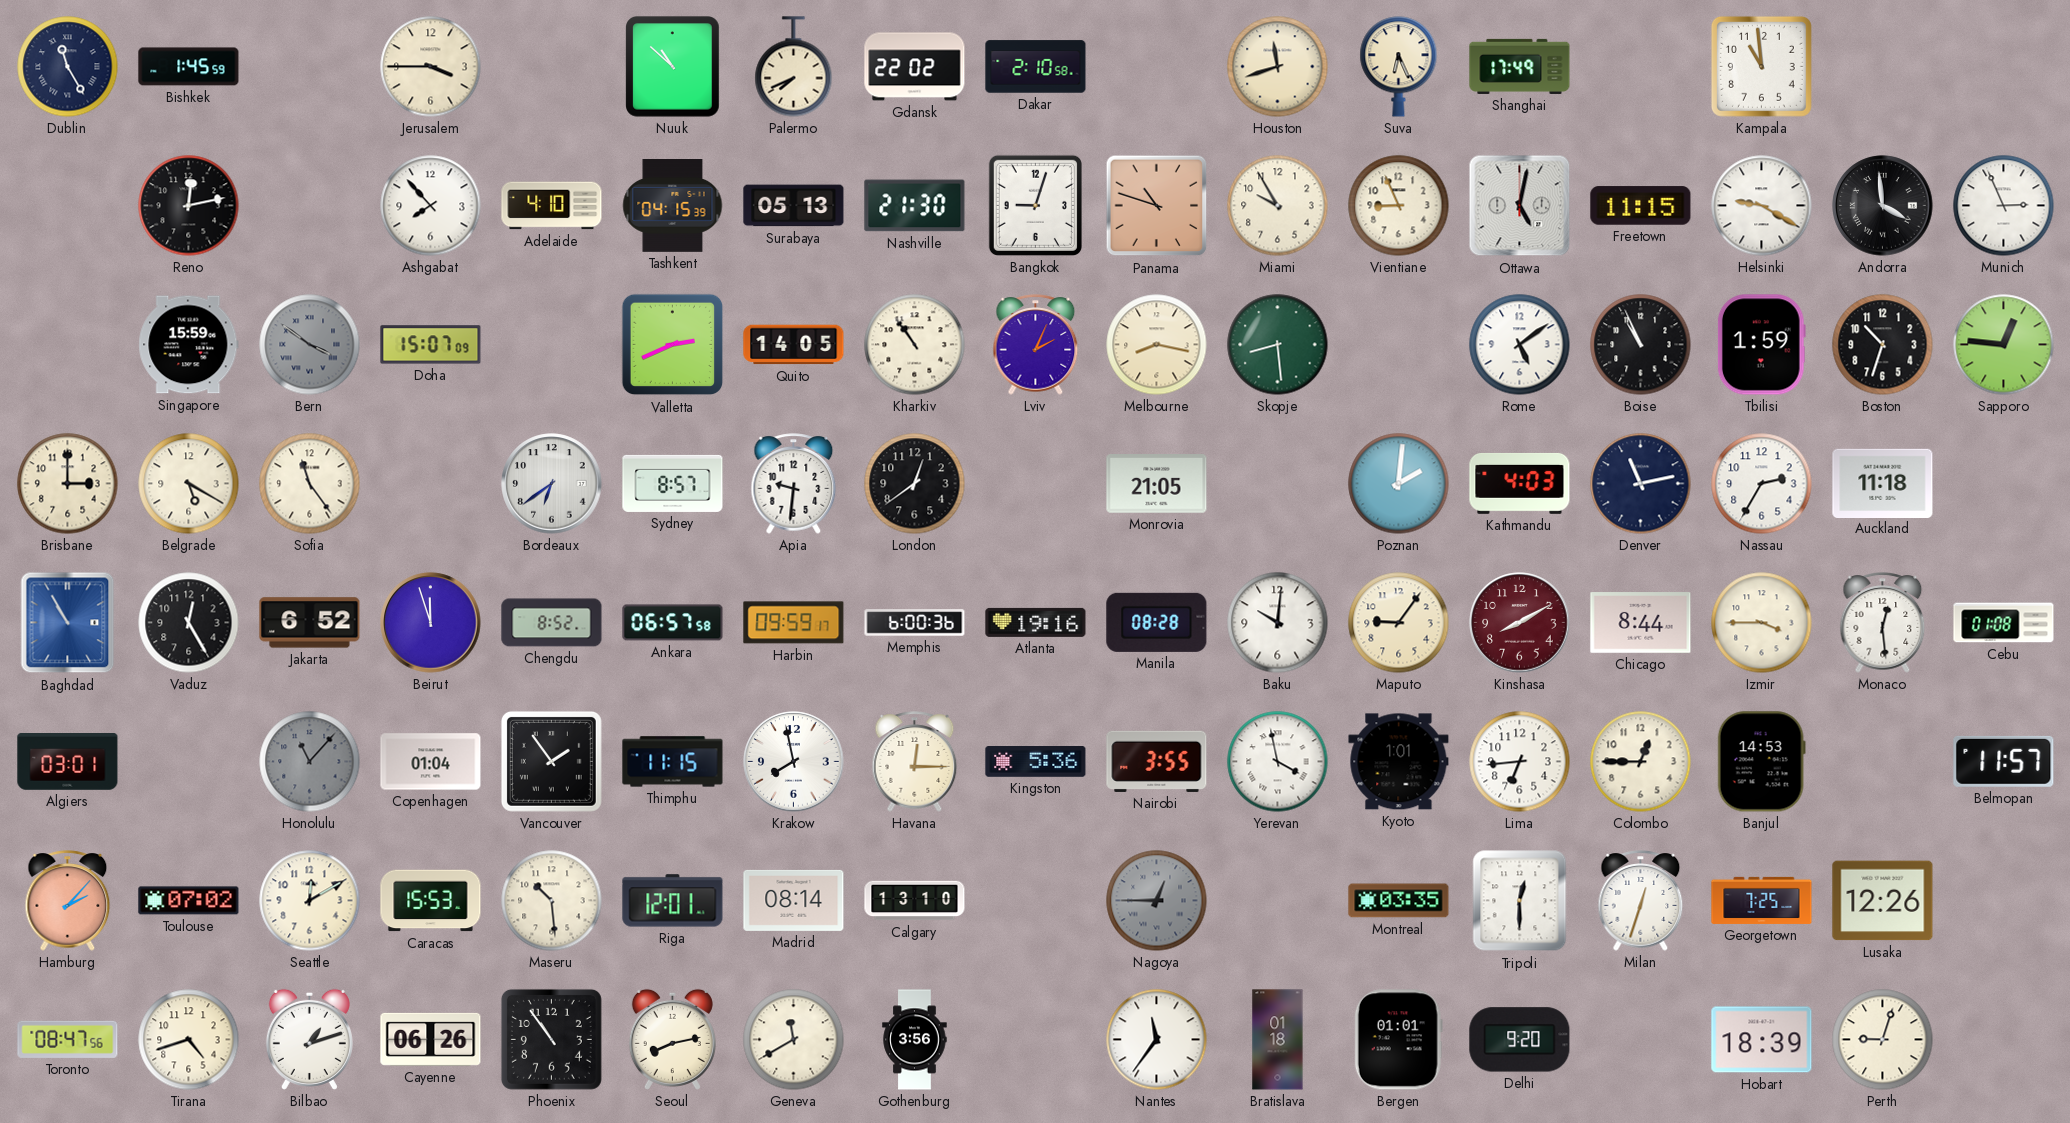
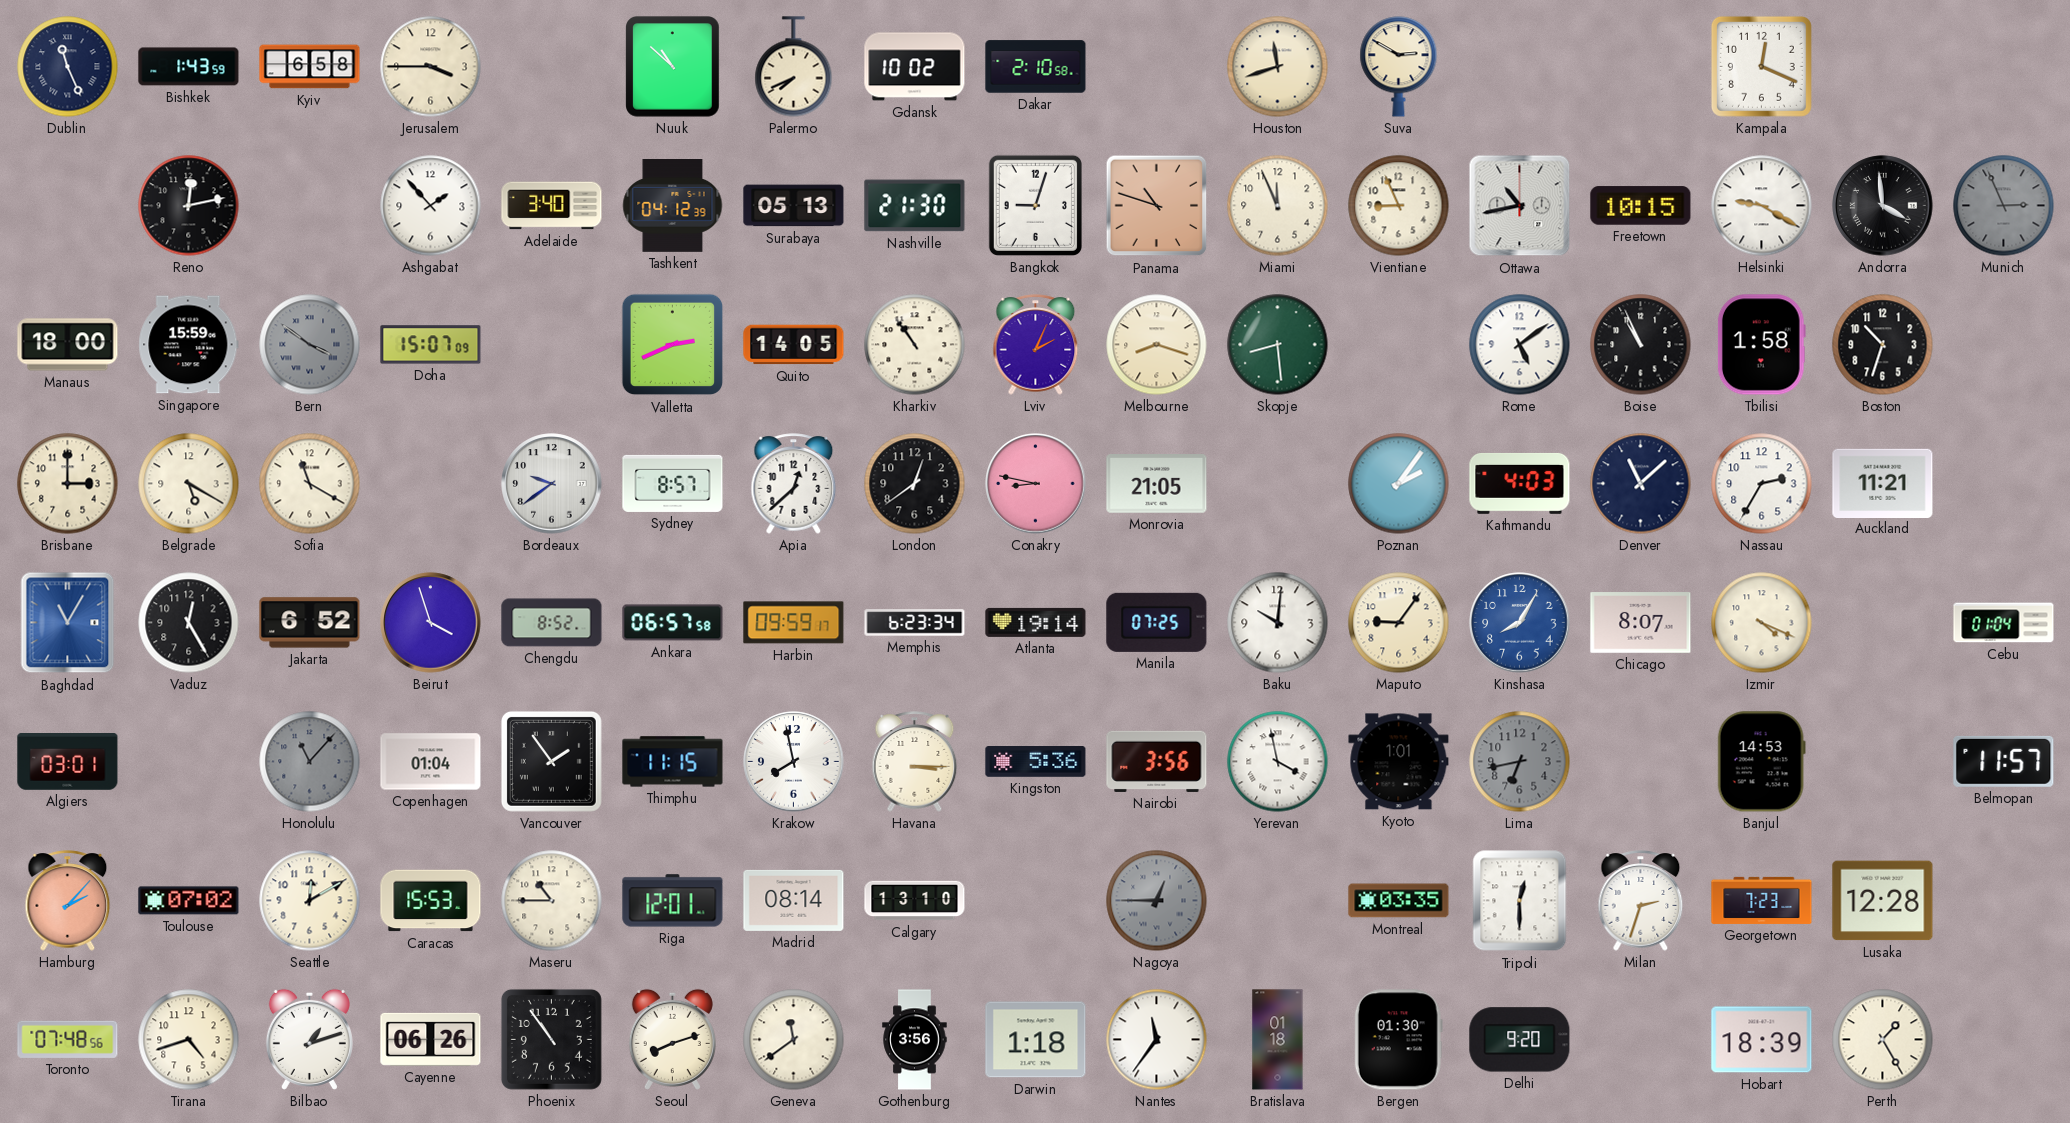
Dublin: 11:25 -> 11:26 (68, 67)
Bishkek: 1:45 -> 1:43 (189, 67)
Kyiv: none -> 6:58 (310, 67)
Gdansk: 22:02 -> 10:02 (915, 67)
Suva: 6:26 -> 2:50 (1399, 67)
Shanghai: 17:49 -> none (1520, 66)
Kampala: 10:59 -> 12:19 (1761, 66)
Ashgabat: 7:53 -> 1:53 (431, 206)
Adelaide: 4:10 -> 3:40 (552, 206)
Tashkent: 04:15 -> 04:12 (673, 206)
Miami: 9:55 -> 11:56 (1278, 206)
Ottawa: 5:02 -> 10:43 (1520, 206)
Freetown: 11:15 -> 10:15 (1641, 206)
Munich dial: white -> grey (2004, 206)
Manaus: none -> 18:00 (68, 345)
Melbourne: 8:17 -> 8:18 (1157, 345)
Tbilisi: 1:59 -> 1:58 (1761, 345)
Sapporo: 12:46 -> none (2004, 345)
Sofia: 11:24 -> 11:20 (310, 484)
Bordeaux: 6:39 -> 9:39 (552, 484)
Apia: 9:31 -> 12:38 (794, 484)
Conakry: none -> 8:47 (1036, 484)
Poznan: 2:01 -> 2:06 (1399, 484)
Denver: 11:13 -> 11:08 (1641, 484)
Auckland: 11:18 -> 11:21 (1883, 483)
Baghdad: 10:55 -> 11:05 (68, 623)
Beirut: 11:57 -> 3:57 (431, 623)
Memphis: 6:00 -> 6:23 (915, 623)
Atlanta: 19:16 -> 19:14 (1036, 622)
Manila: 08:28 -> 07:25 (1157, 622)
Kinshasa: 8:10 -> 8:05 (1520, 623)
Kinshasa dial: burgundy -> blue (1520, 623)
Chicago: 8:44 -> 8:07 (1641, 623)
Izmir: 3:45 -> 4:19 (1762, 623)
Monaco: 12:29 -> none (1883, 623)
Cebu: 01:08 -> 01:04 (2004, 623)
Havana: 12:15 -> 3:15 (915, 762)
Nairobi: 3:55 -> 3:56 (1157, 761)
Lima: 6:44 -> 6:43 (1520, 762)
Lima dial: white -> grey (1520, 762)
Colombo: 12:45 -> none (1641, 762)
Maseru: 10:29 -> 10:45 (552, 901)
Milan: 12:33 -> 2:33 (1641, 901)
Georgetown: 7:25 -> 7:23 (1762, 900)
Lusaka: 12:26 -> 12:28 (1883, 901)
Toronto: 08:47 -> 07:48 (68, 1039)
Seoul: 8:13 -> 8:12 (672, 1039)
Geneva: 11:40 -> 11:39 (794, 1040)
Darwin: none -> 1:18 (1036, 1040)
Bergen: 01:01 -> 01:30 (1398, 1040)
Perth: 9:03 -> 1:25 (1883, 1040)
